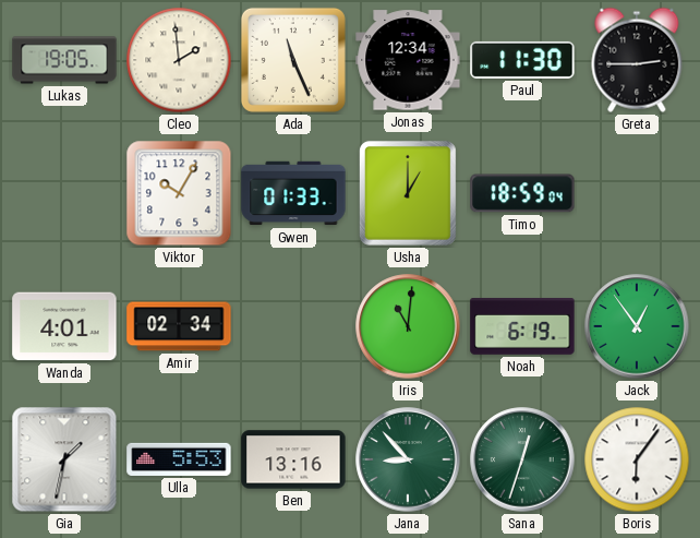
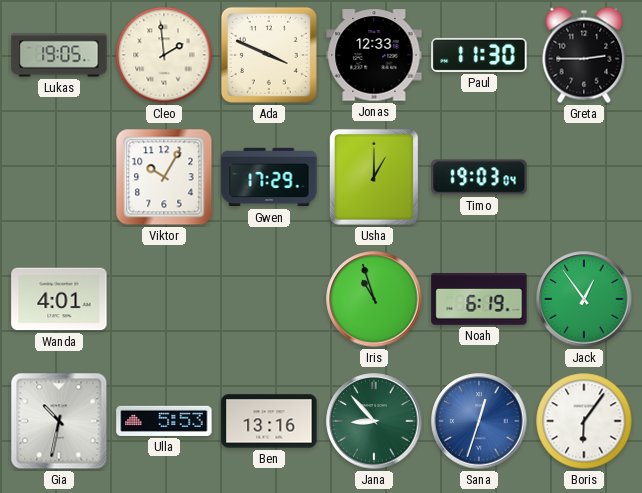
Ada: 11:26 -> 3:49 (269, 55)
Jonas: 12:34 -> 12:33 (374, 55)
Gwen: 01:33 -> 17:29 (269, 177)
Timo: 18:59 -> 19:03 (479, 177)
Amir: 02:34 -> none (179, 326)
Iris: 11:01 -> 10:57 (374, 299)
Gia: 1:32 -> 10:32 (59, 421)
Sana dial: green -> blue (479, 421)
